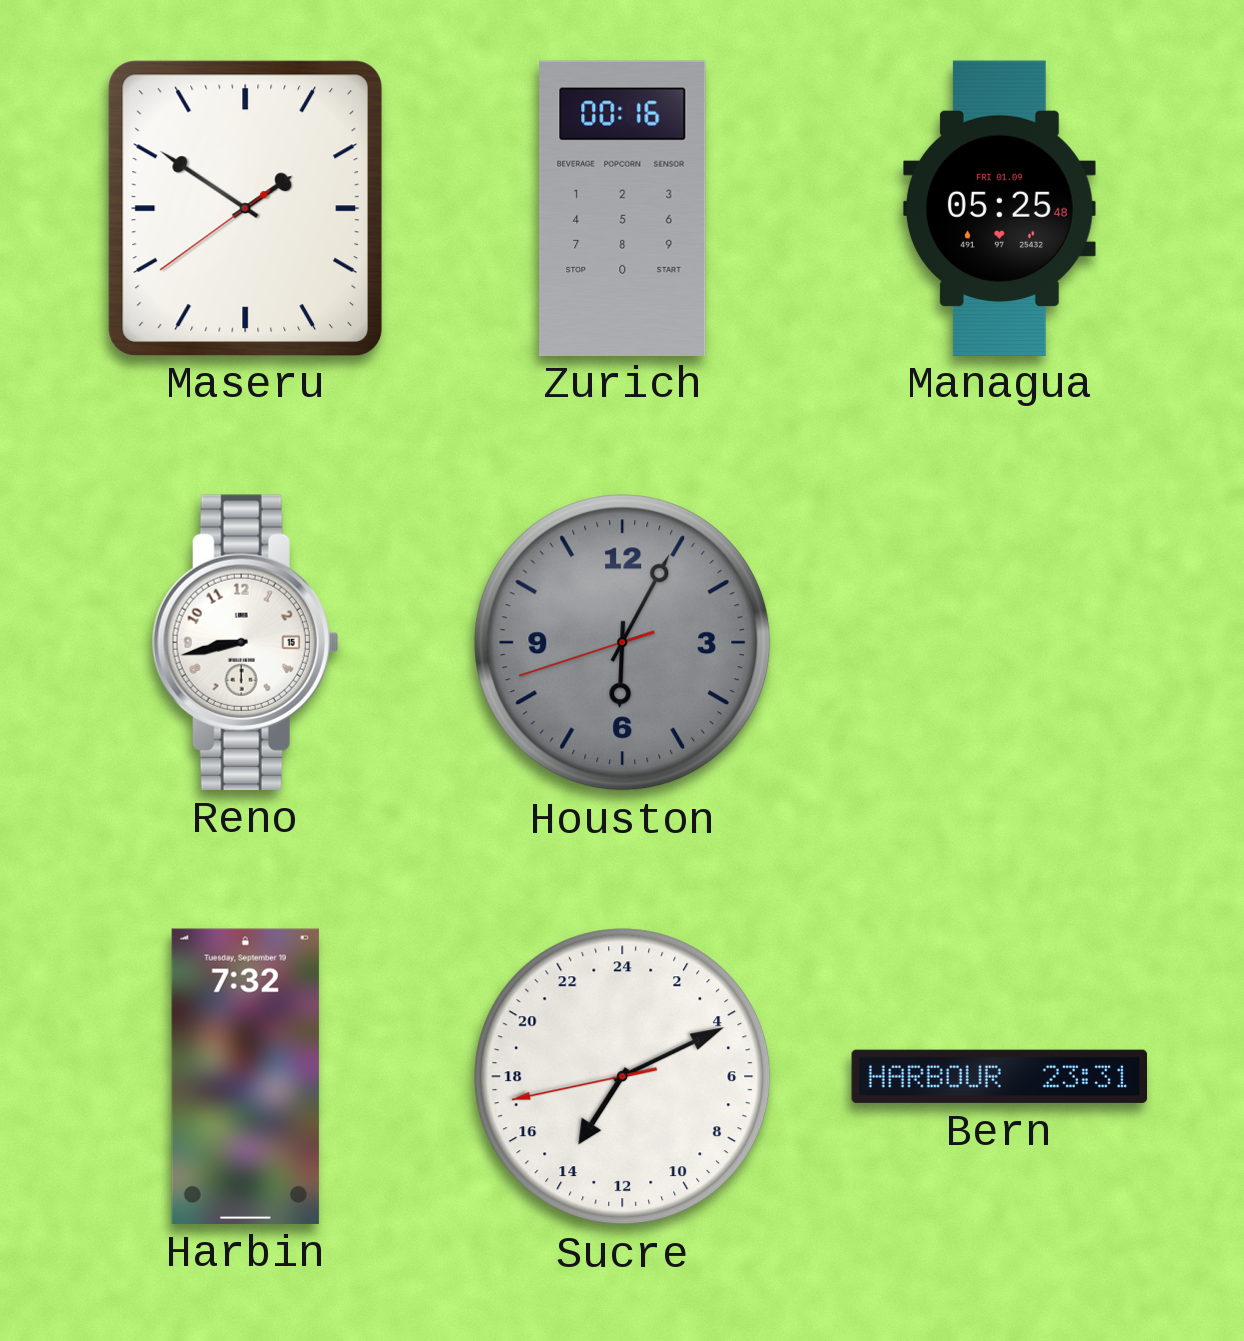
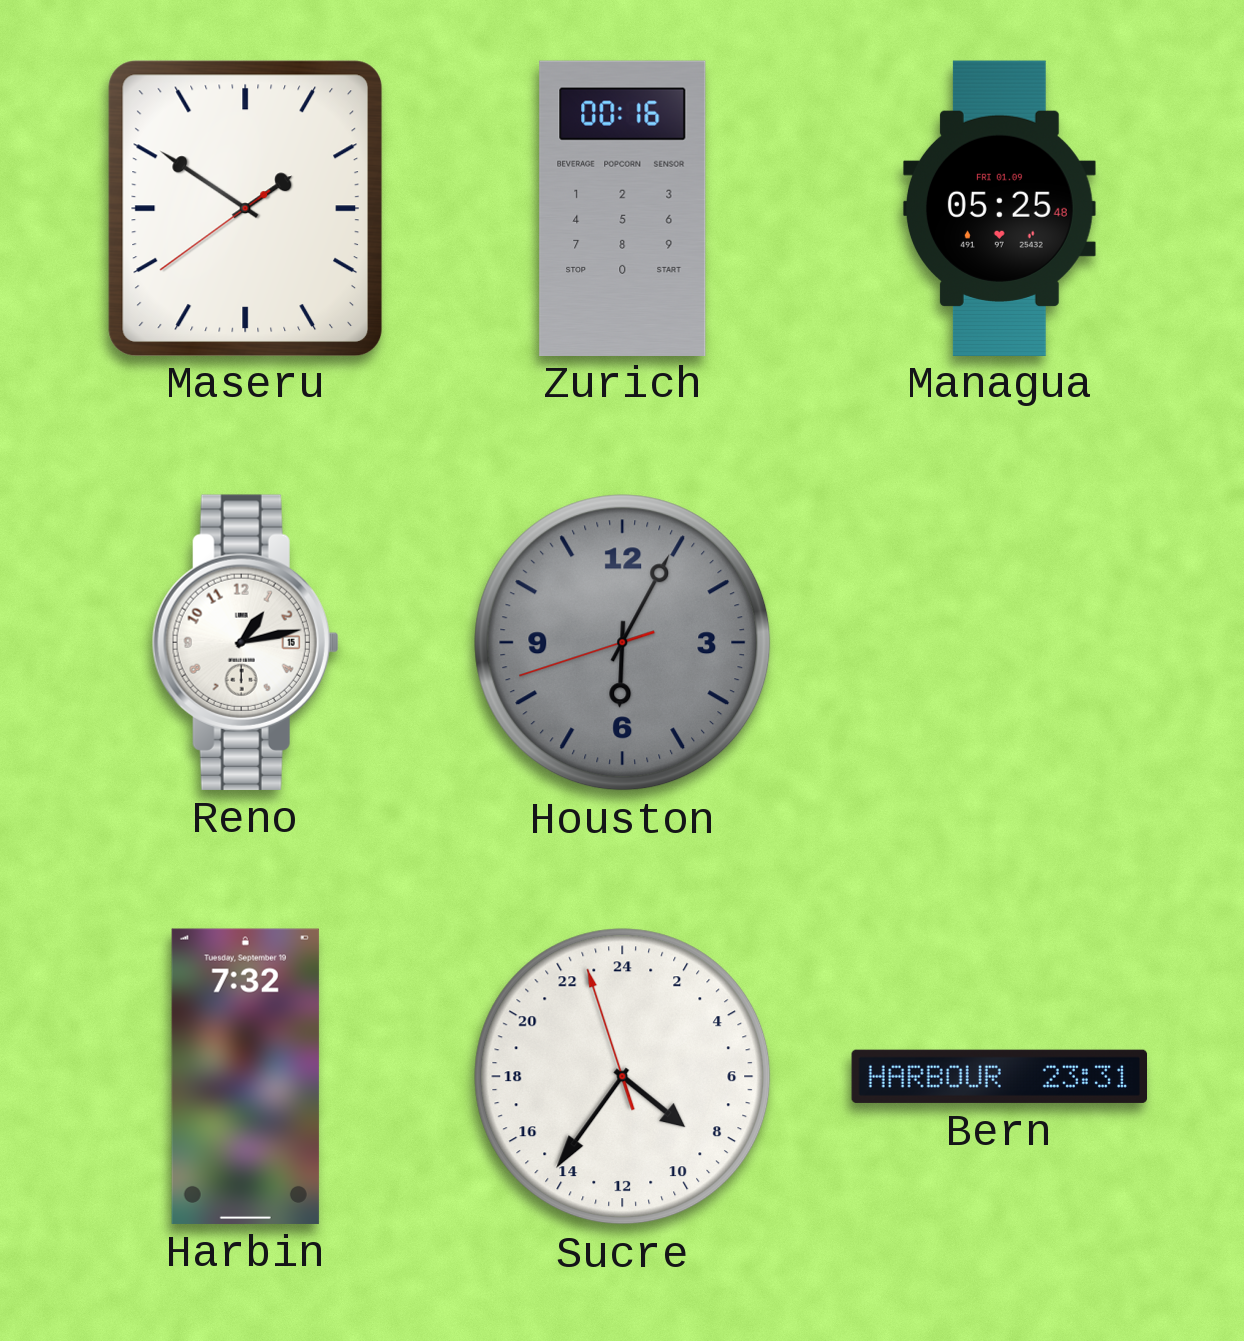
Reno: 8:43 -> 1:13 (245, 642)
Sucre: 14:10 -> 8:35 (623, 1077)
